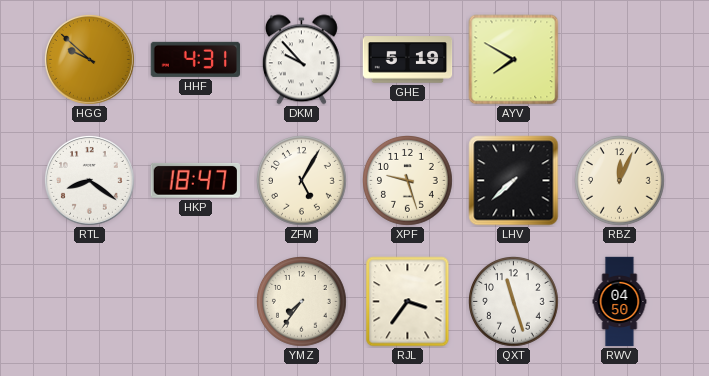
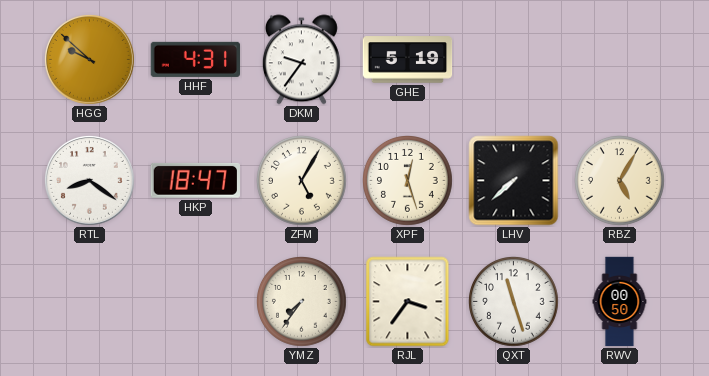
DKM: 9:53 -> 9:36 (301, 60)
AYV: 7:50 -> none (514, 60)
XPF: 9:27 -> 12:27 (408, 181)
RBZ: 12:04 -> 5:05 (620, 181)
RWV: 04:50 -> 00:50 (620, 302)
